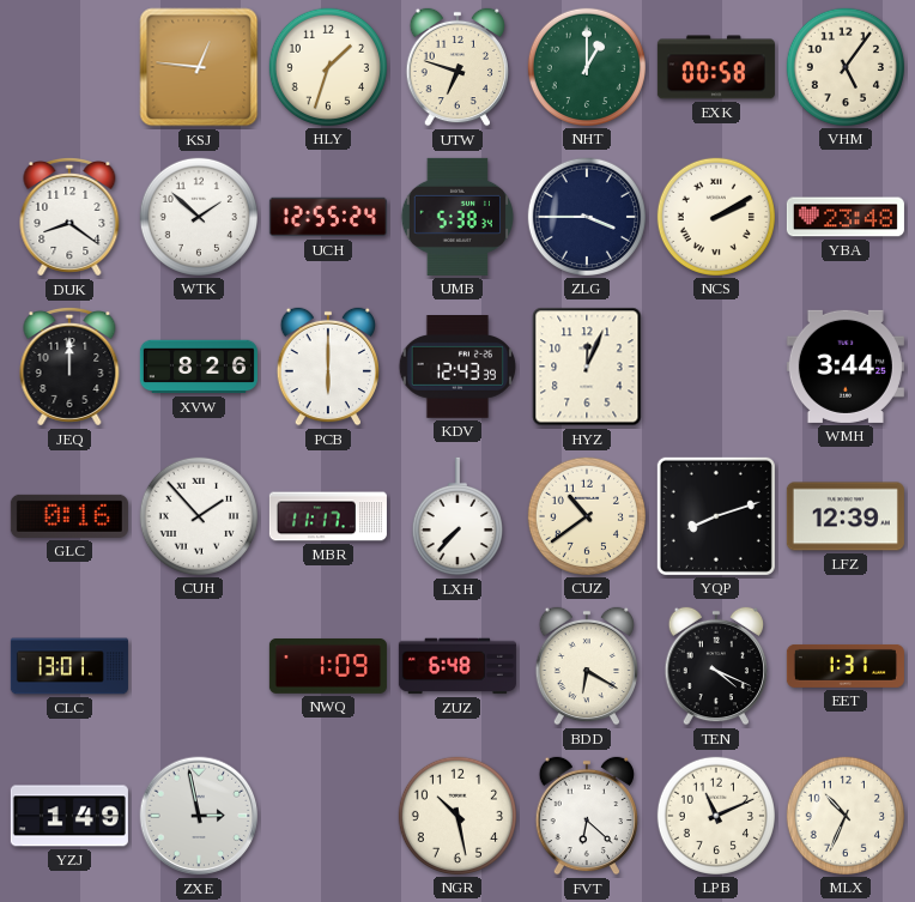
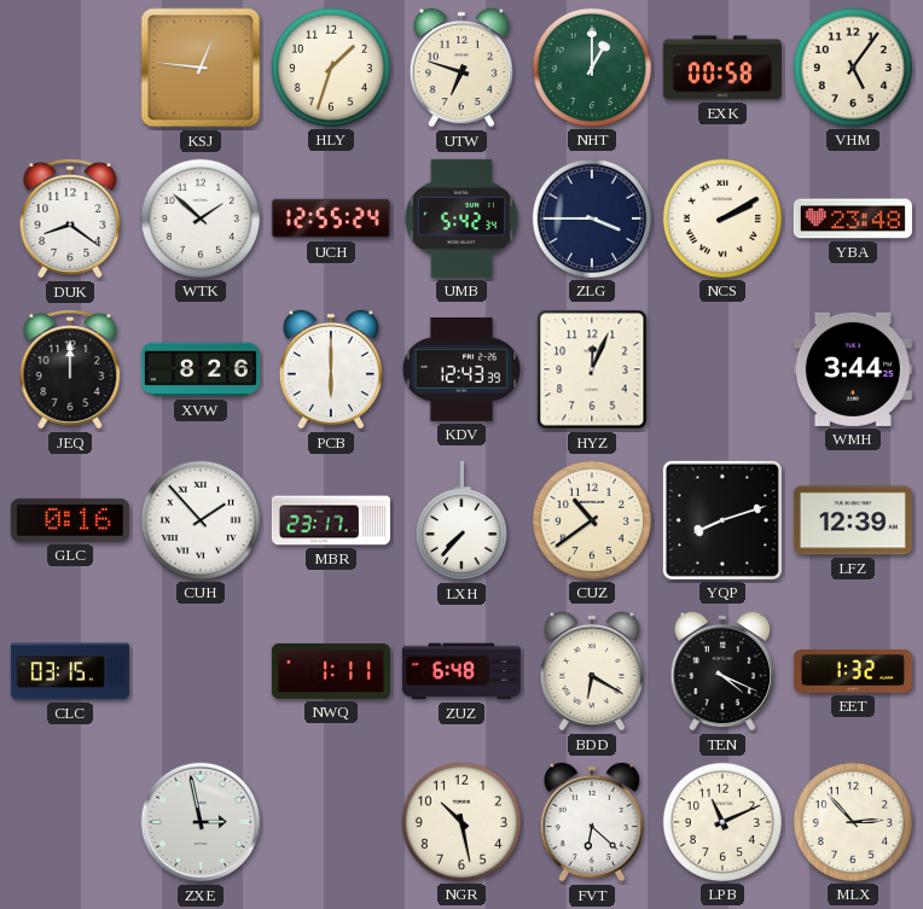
UMB: 5:38 -> 5:42 (461, 218)
MBR: 11:17 -> 23:17 (331, 520)
CLC: 13:01 -> 03:15 (70, 671)
NWQ: 1:09 -> 1:11 (331, 671)
EET: 1:31 -> 1:32 (853, 671)
YZJ: 1:49 -> none (69, 816)
MLX: 10:34 -> 2:53 (853, 822)
